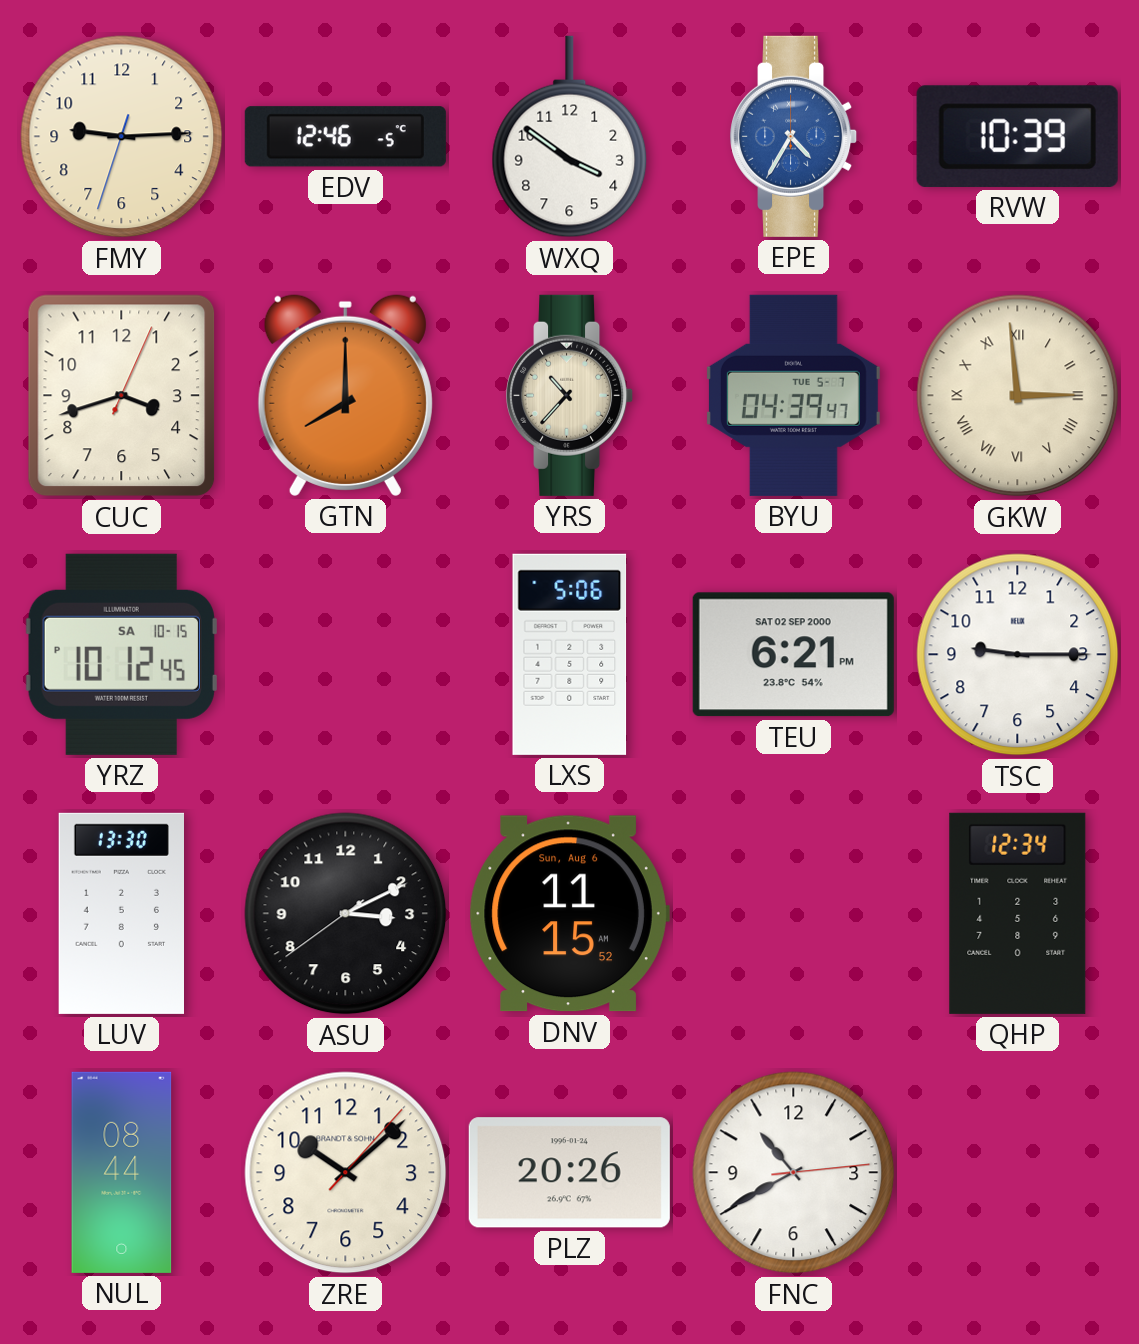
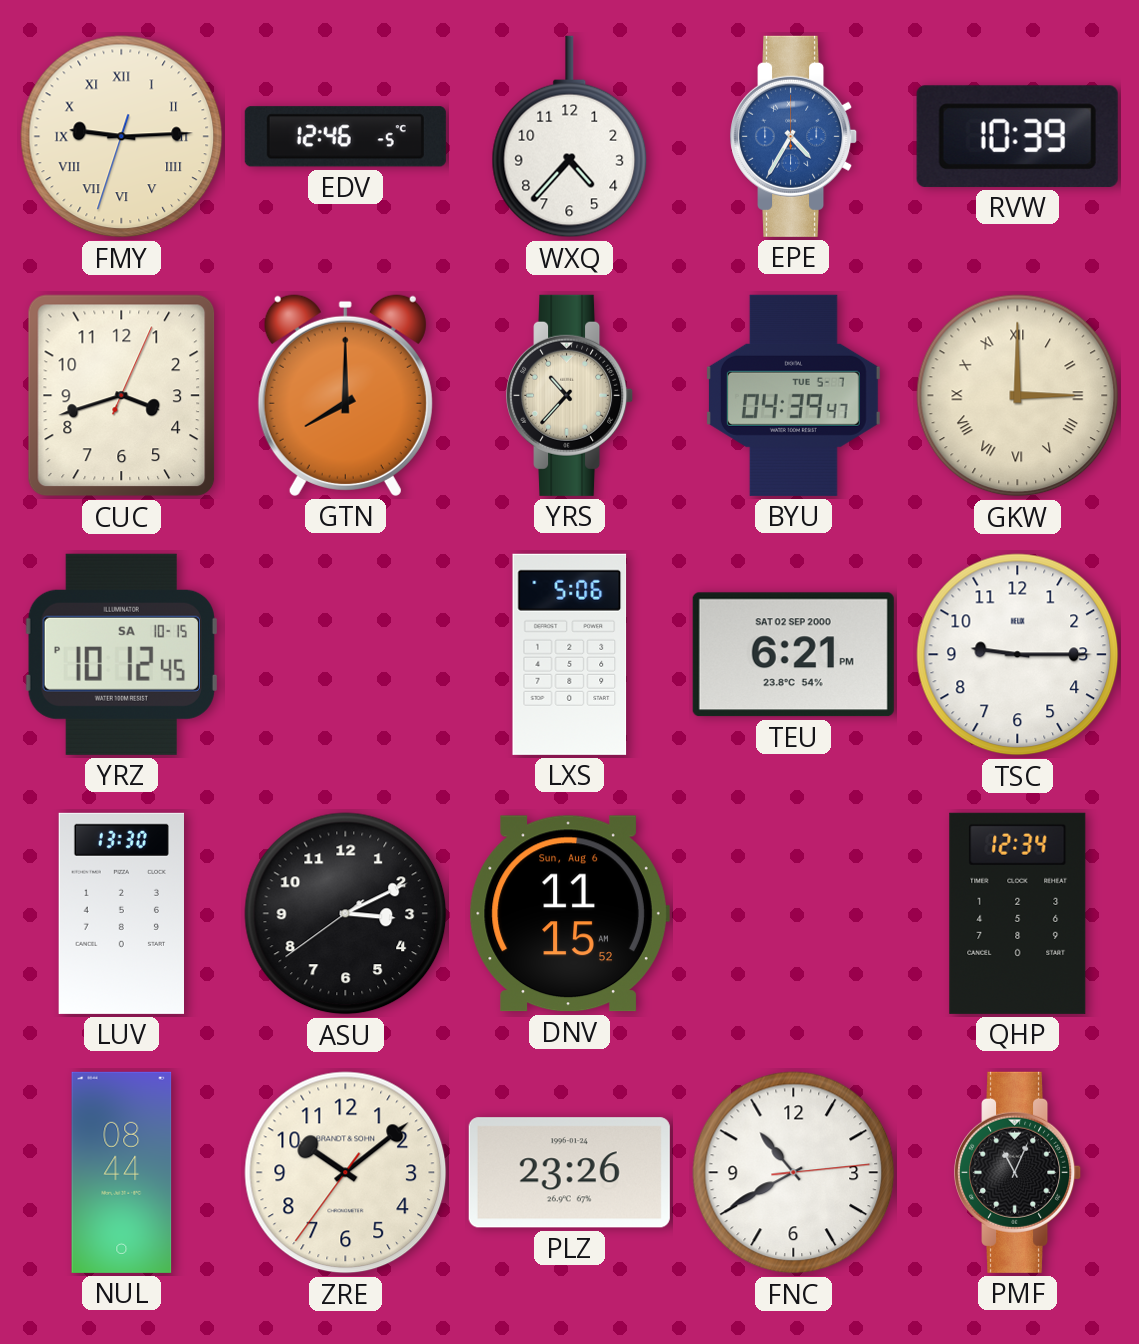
FMY numerals: Arabic -> Roman (122, 137)
WXQ: 3:51 -> 4:37 (570, 137)
GKW: 2:59 -> 3:00 (1018, 396)
ZRE: 10:08:07 -> 10:08:36 (346, 1173)
PLZ: 20:26 -> 23:26 (569, 1173)
PMF: none -> 11:04 (1018, 1172)
